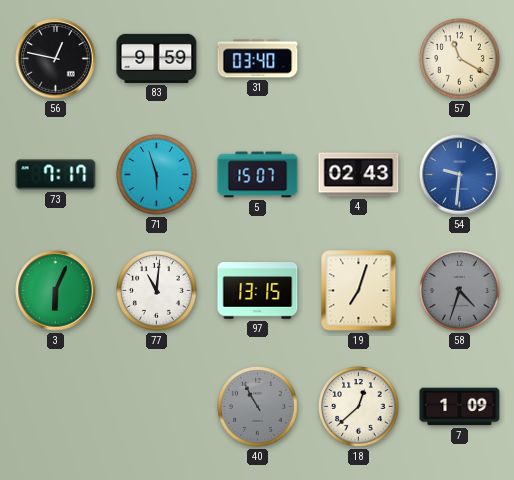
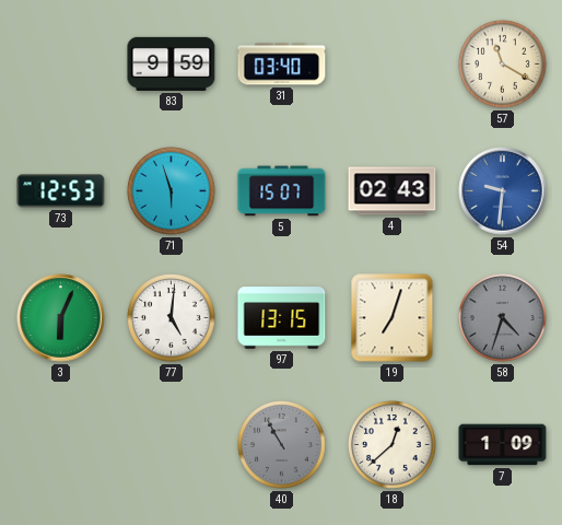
56: 12:47 -> none (56, 59)
73: 7:17 -> 12:53 (61, 191)
77: 11:01 -> 5:01 (172, 318)
